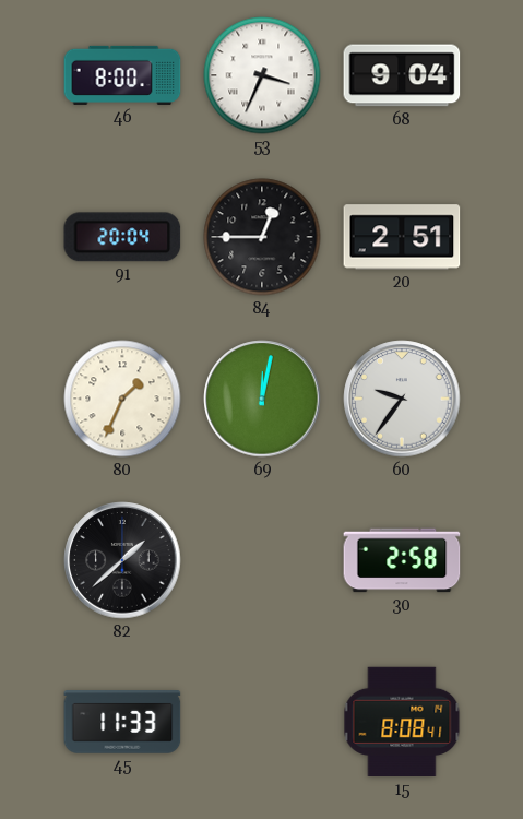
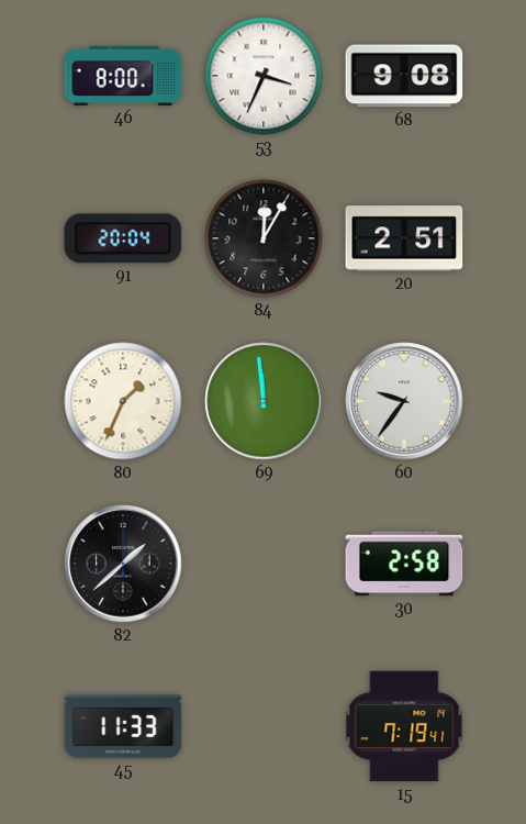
68: 9:04 -> 9:08 (404, 76)
84: 12:45 -> 12:05 (264, 238)
69: 12:02 -> 11:59 (264, 401)
15: 8:08 -> 7:19 (404, 726)
